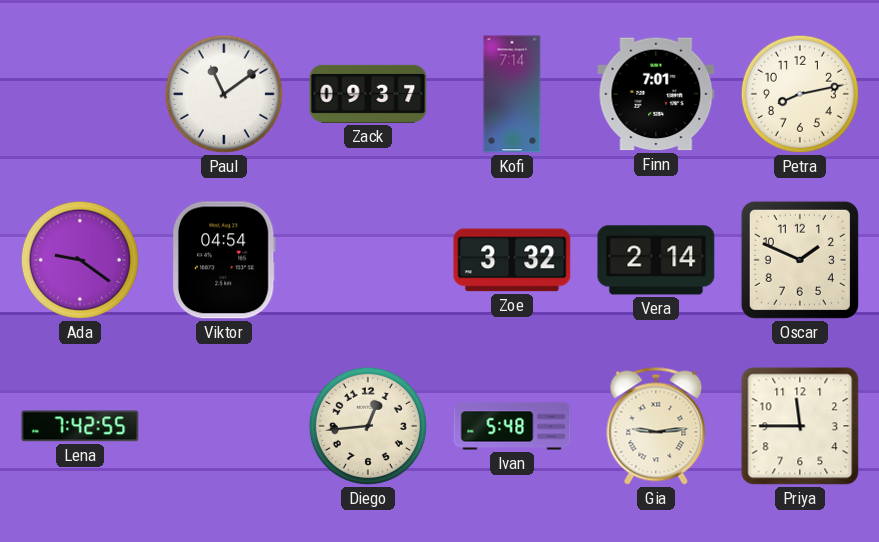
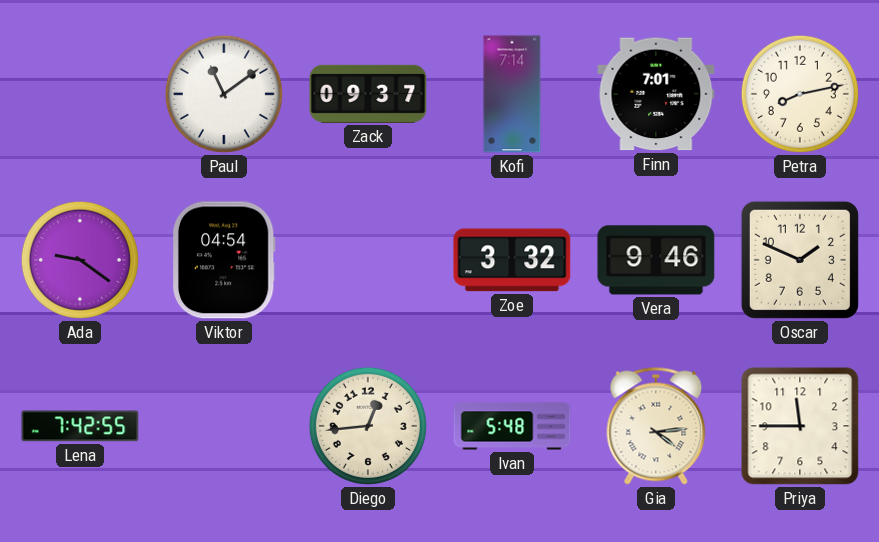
Vera: 2:14 -> 9:46 (656, 260)
Gia: 9:14 -> 4:14 (656, 426)
